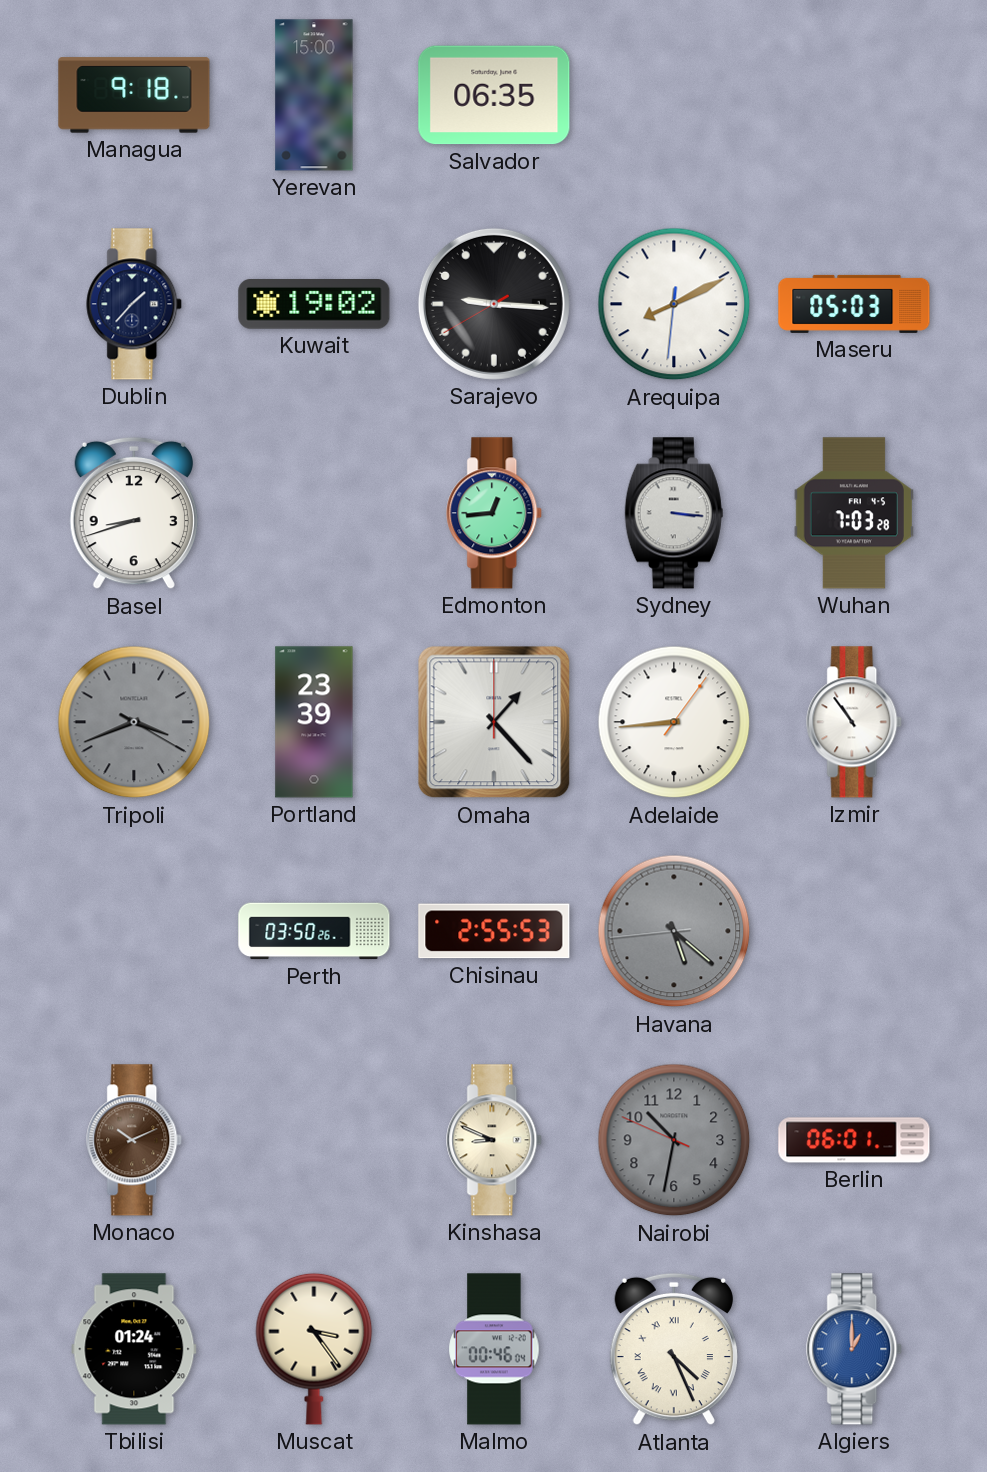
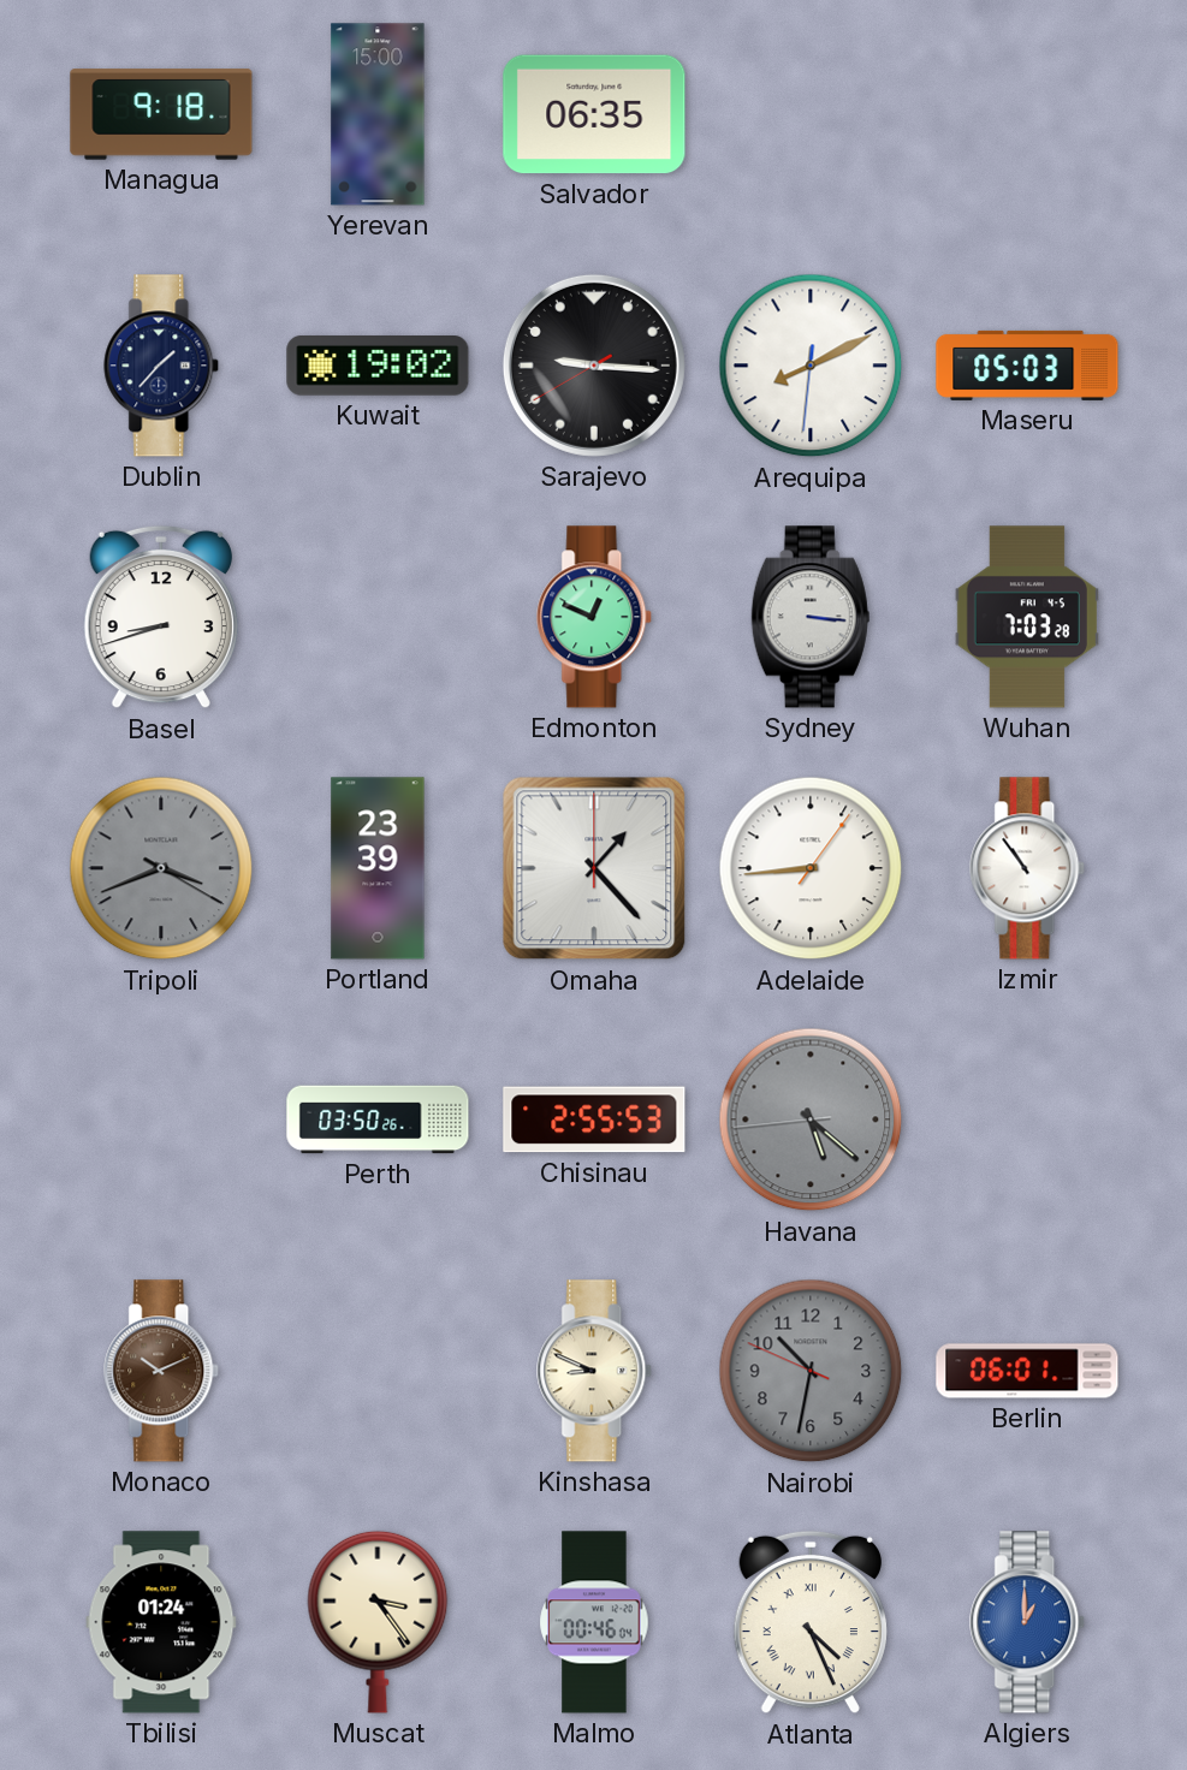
Edmonton: 12:44 -> 12:49 (595, 617)
